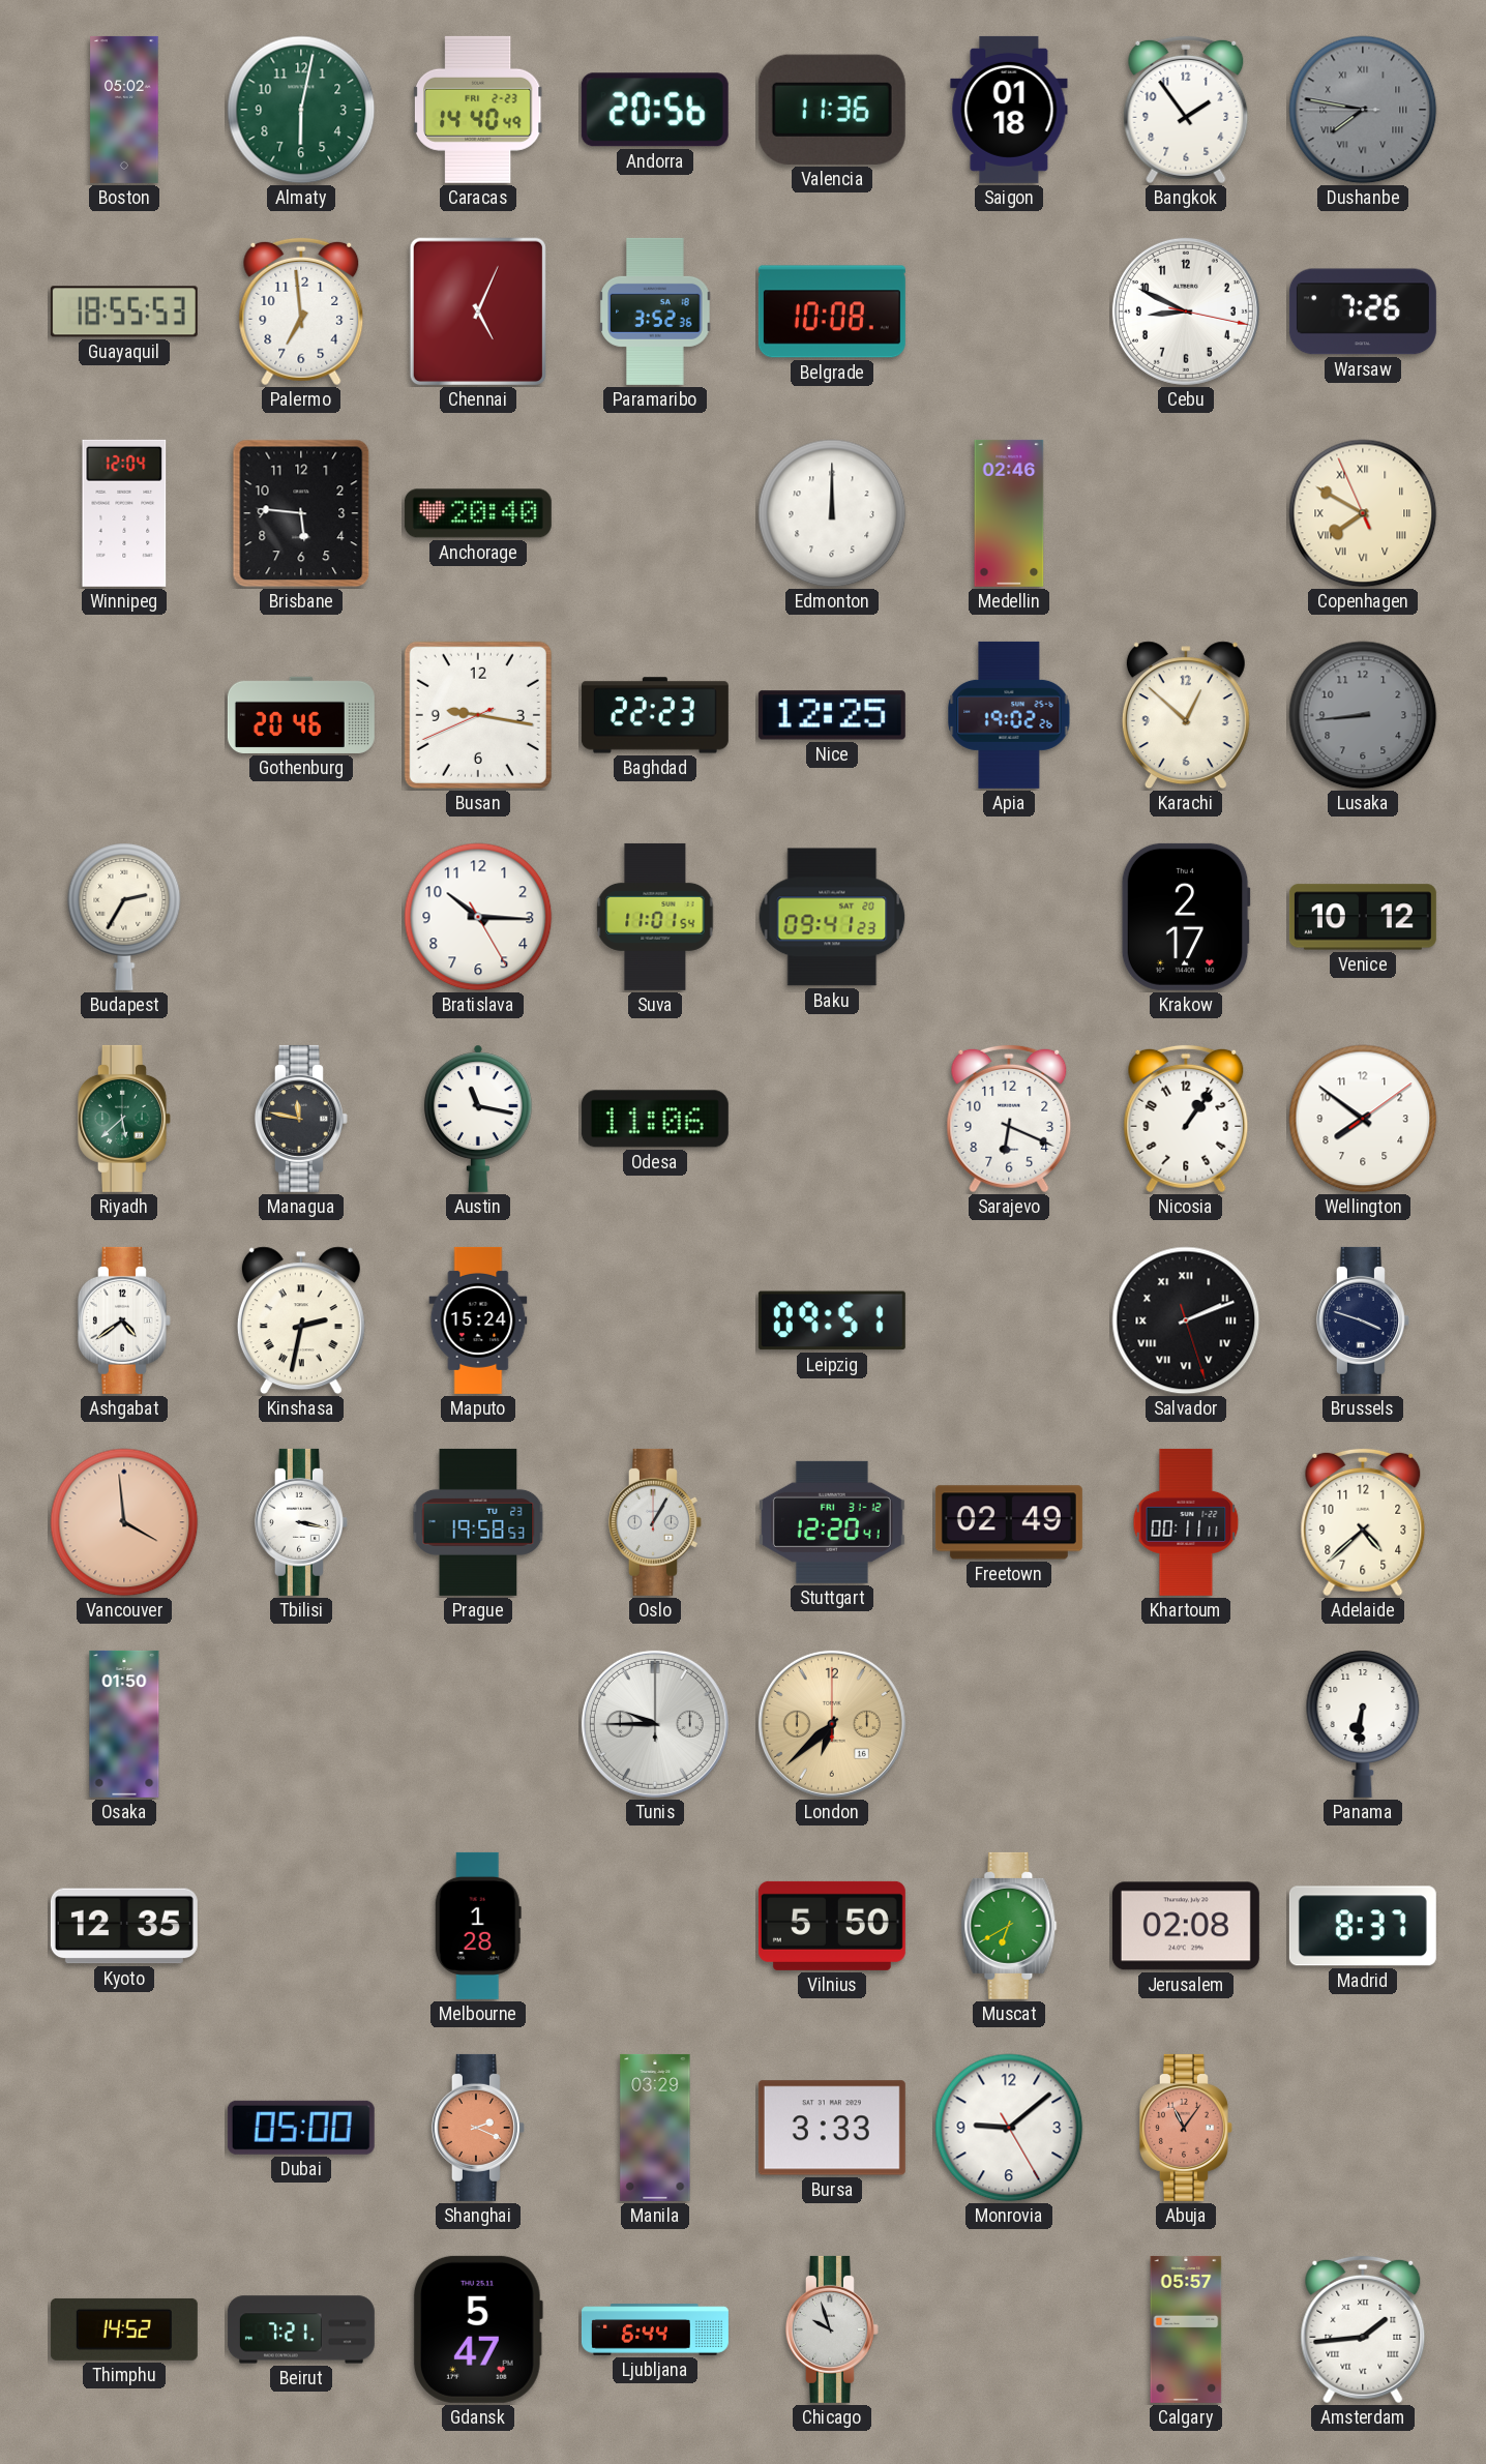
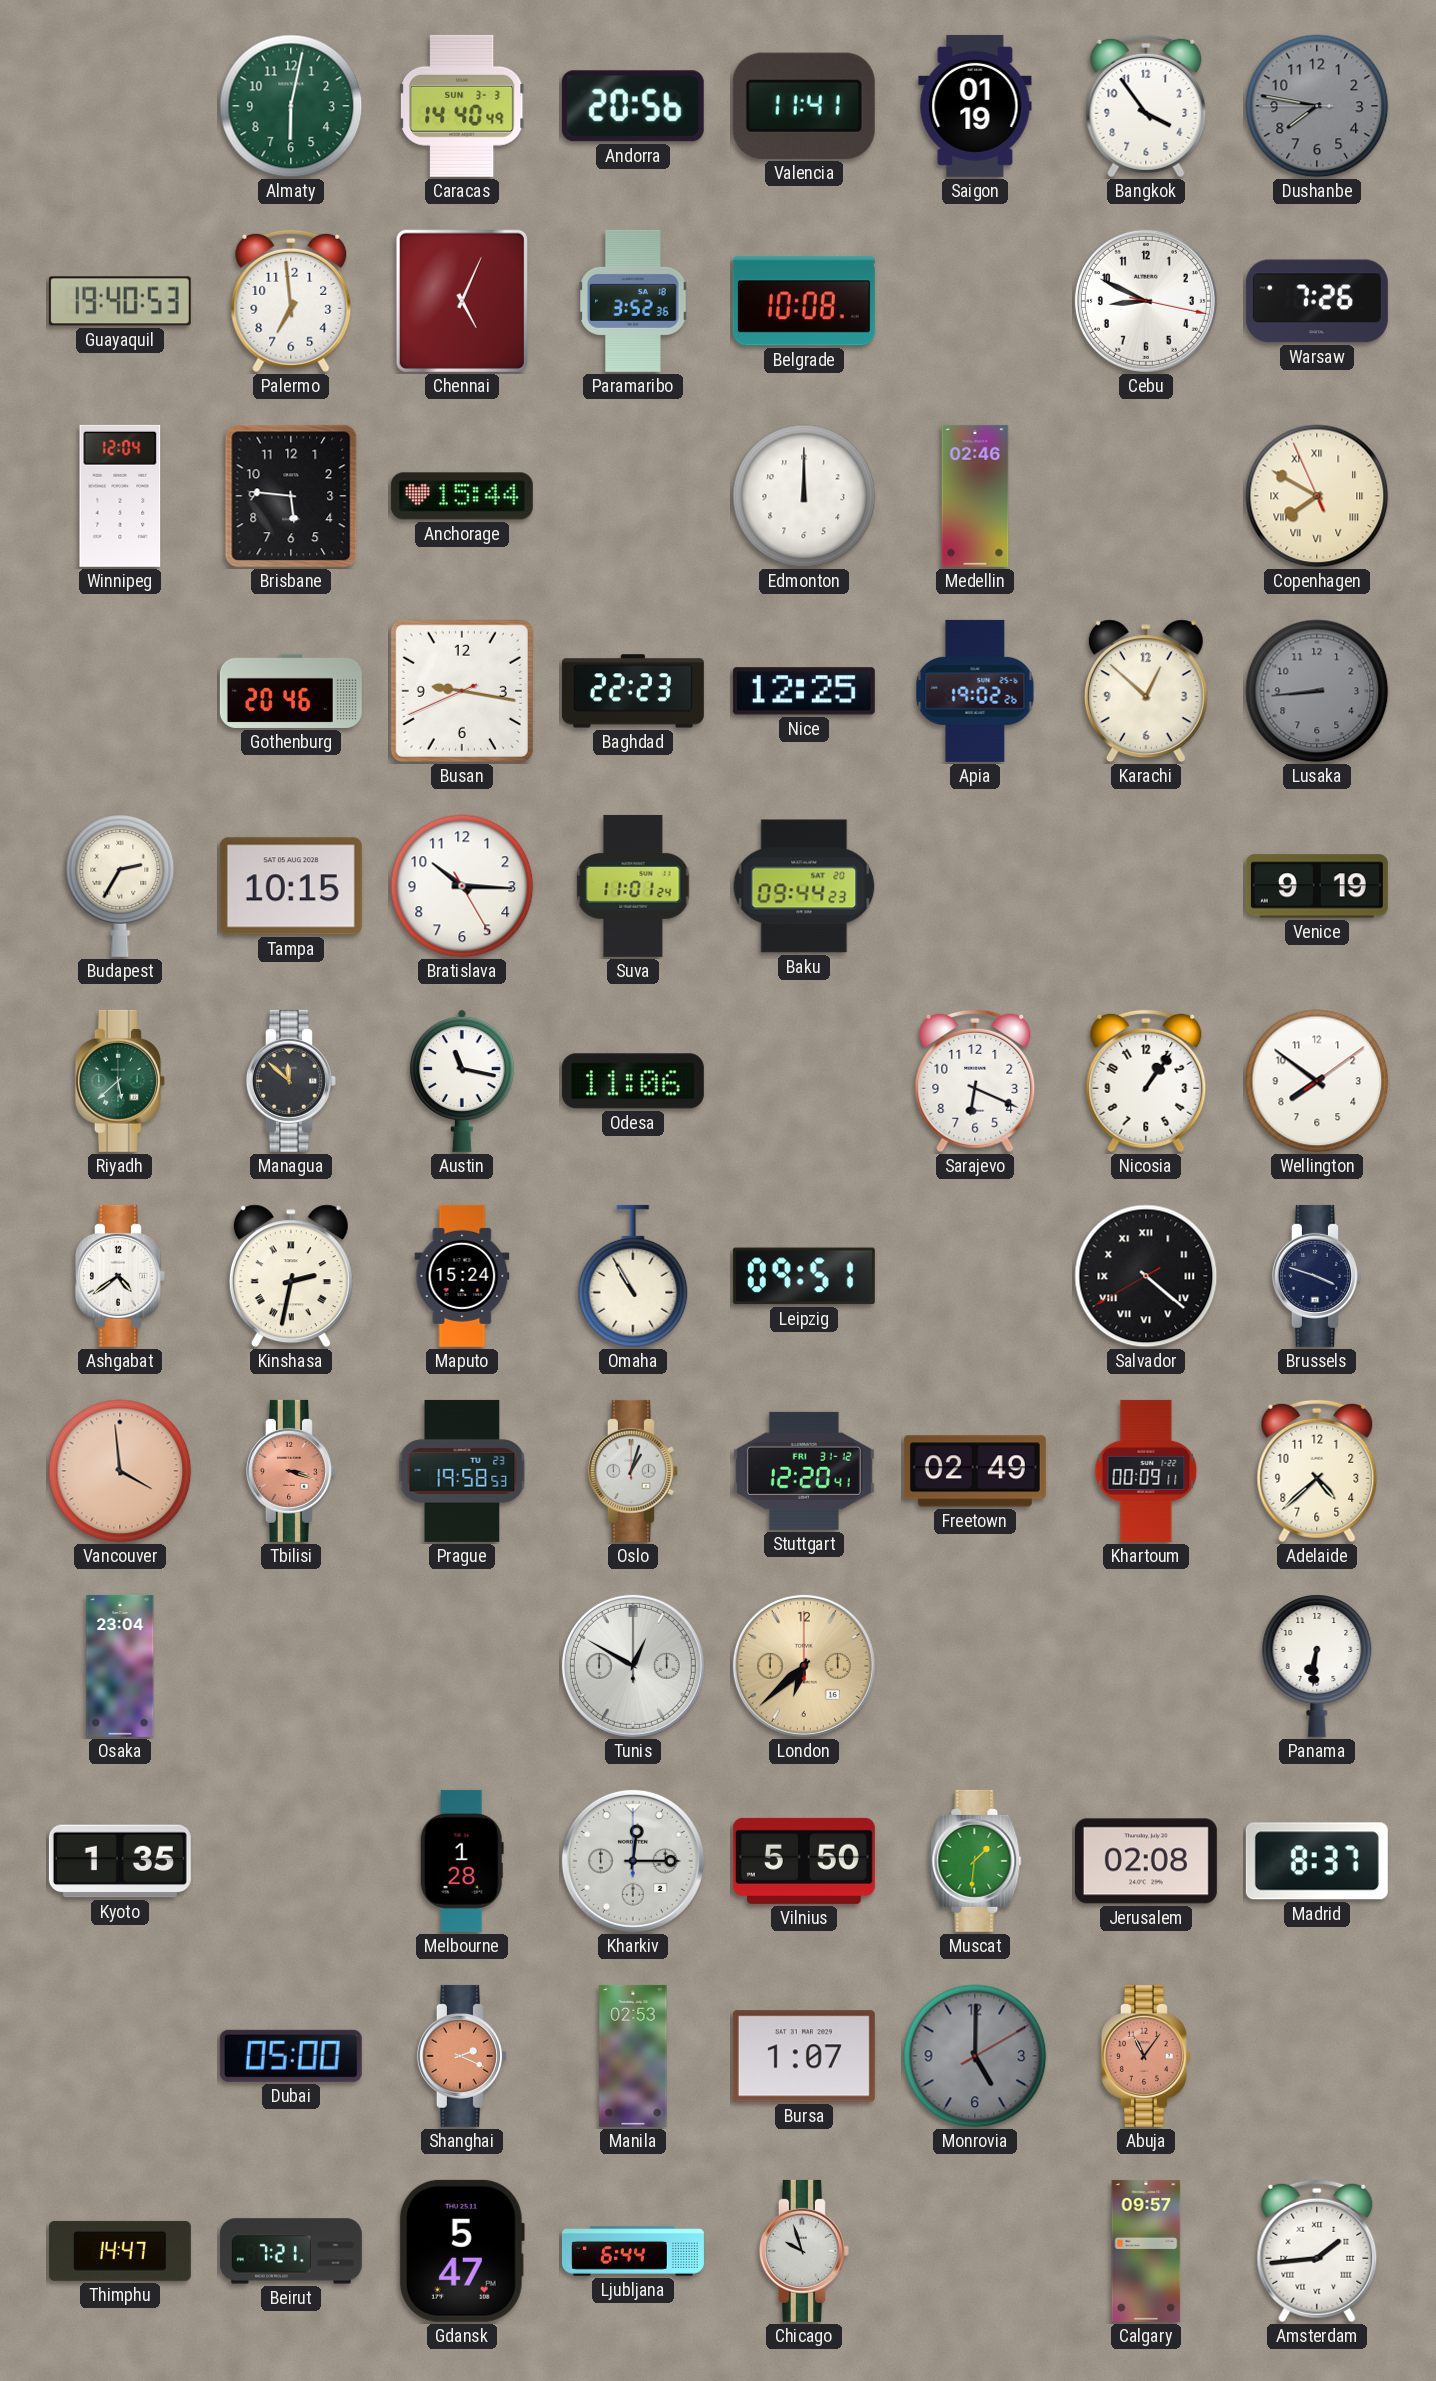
Boston: 05:02 -> none (124, 110)
Caracas date: FRI 2-23 -> SUN 3-3 (462, 106)
Valencia: 11:36 -> 11:41 (804, 106)
Saigon: 01:18 -> 01:19 (975, 106)
Bangkok: 1:54 -> 3:54 (1146, 106)
Dushanbe numerals: Roman -> Arabic (1317, 106)
Guayaquil: 18:55 -> 19:40 (120, 301)
Anchorage: 20:40 -> 15:44 (462, 496)
Tampa: none -> 10:15 (291, 886)
Suva: 11:01:54 -> 11:01:24 (633, 886)
Baku: 09:41 -> 09:44 (804, 886)
Krakow: 2:17 -> none (1186, 917)
Venice: 10:12 -> 9:19 (1317, 886)
Managua: 11:47 -> 11:52 (291, 1081)
Omaha: none -> 10:55 (633, 1276)
Salvador: 2:11 -> 4:21 (1146, 1276)
Tbilisi: 3:17 -> 3:18 (291, 1471)
Tbilisi dial: white -> salmon (291, 1471)
Oslo: 1:05 -> 1:03 (633, 1471)
Khartoum: 00:11 -> 00:09 (1146, 1471)
Osaka: 01:50 -> 23:04 (120, 1666)
Tunis: 9:45 -> 12:50 (633, 1666)
Kyoto: 12:35 -> 1:35 (120, 1861)
Kharkiv: none -> 12:15 (633, 1861)
Muscat: 6:40 -> 1:31 (975, 1861)
Manila: 03:29 -> 02:53 (633, 2056)
Bursa: 3:33 -> 1:07 (804, 2056)
Monrovia: 9:08 -> 5:00 (975, 2056)
Monrovia dial: white -> grey (975, 2056)
Thimphu: 14:52 -> 14:47 (120, 2251)
Calgary: 05:57 -> 09:57 (1146, 2251)
